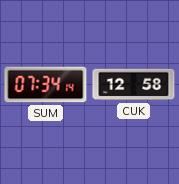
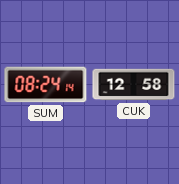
SUM: 07:34 -> 08:24 (46, 85)
